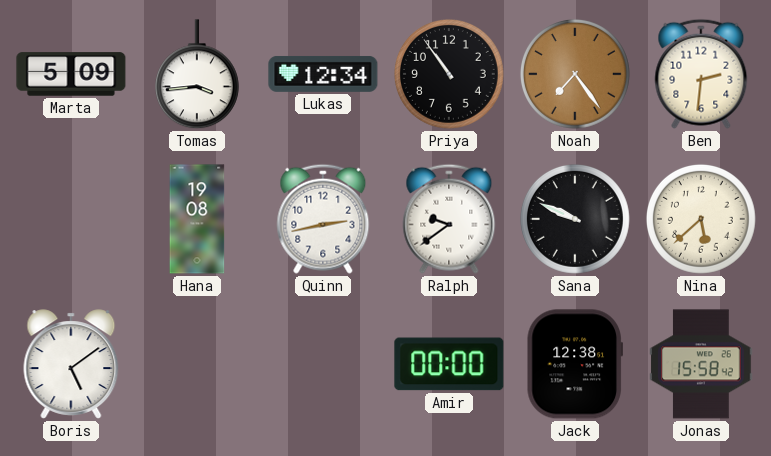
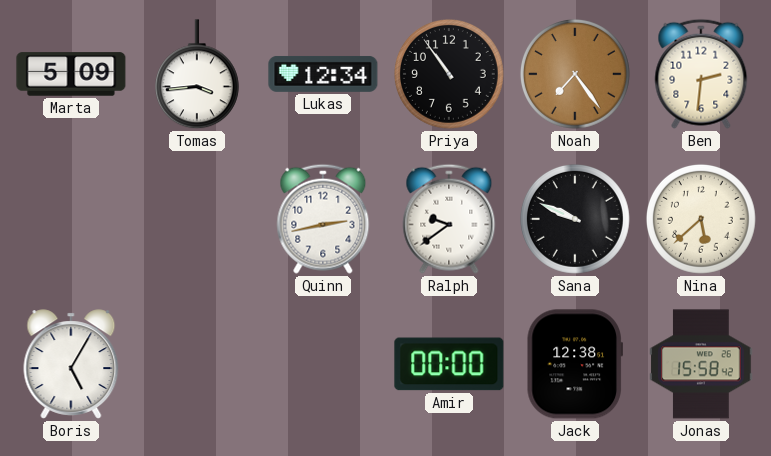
Hana: 19:08 -> none (197, 219)
Boris: 5:09 -> 5:05 (71, 364)
